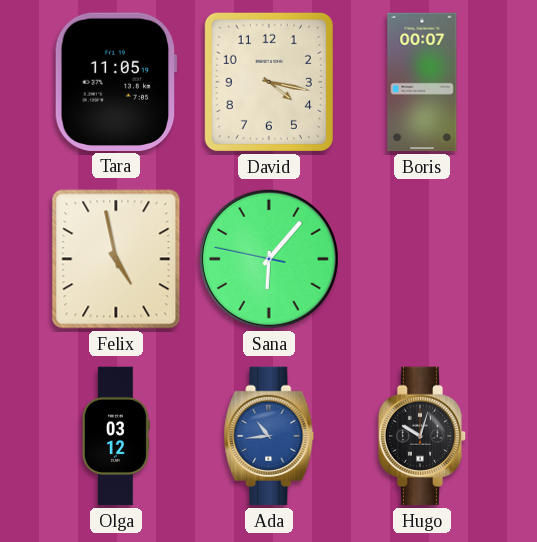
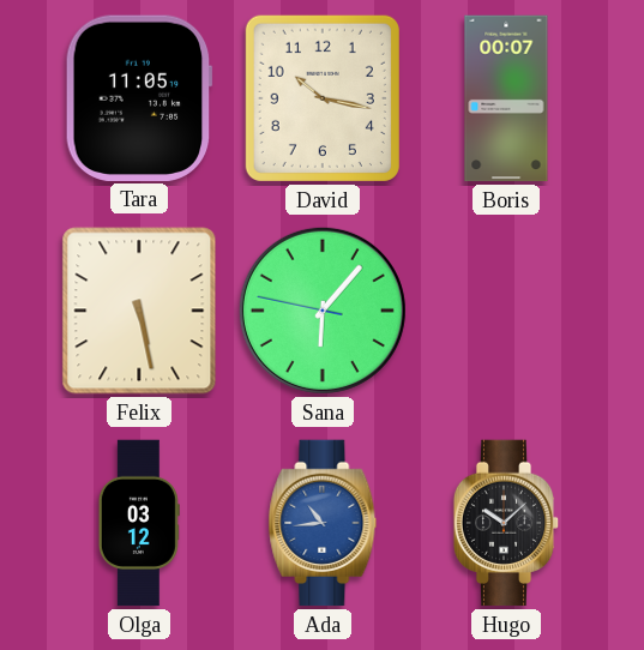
David: 4:17 -> 10:17 (323, 98)
Felix: 4:58 -> 5:28 (139, 311)
Hugo: 10:03 -> 10:08 (506, 523)
